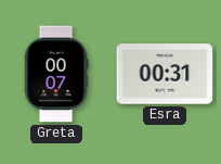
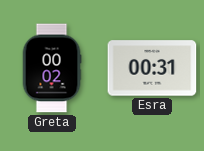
Greta: 00:07 -> 00:02 (52, 68)
